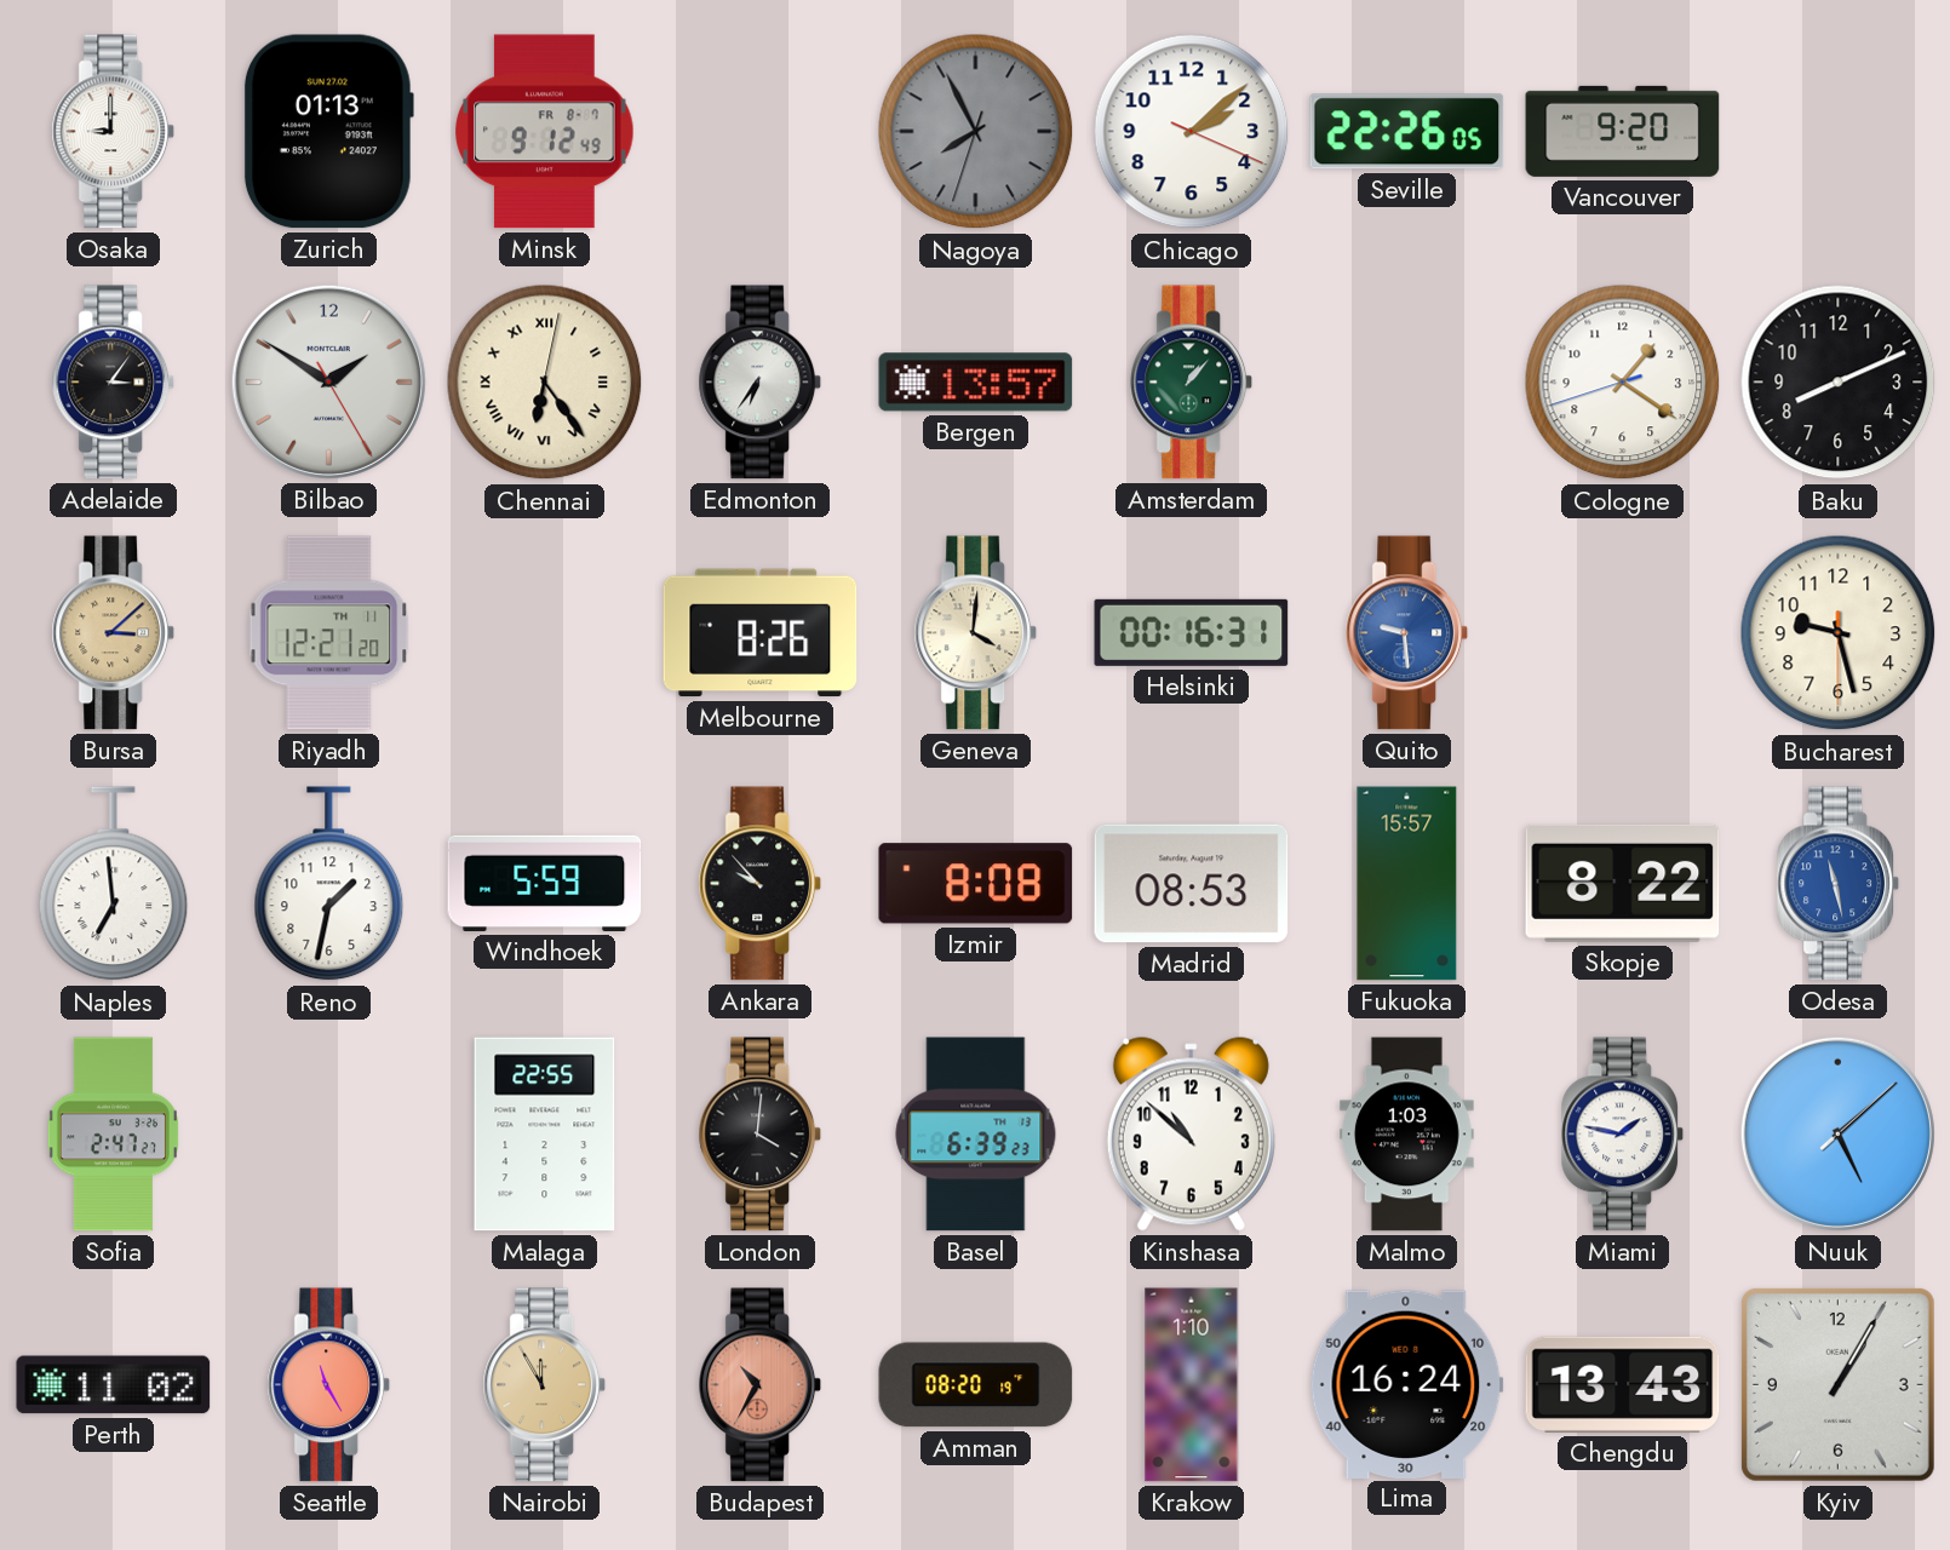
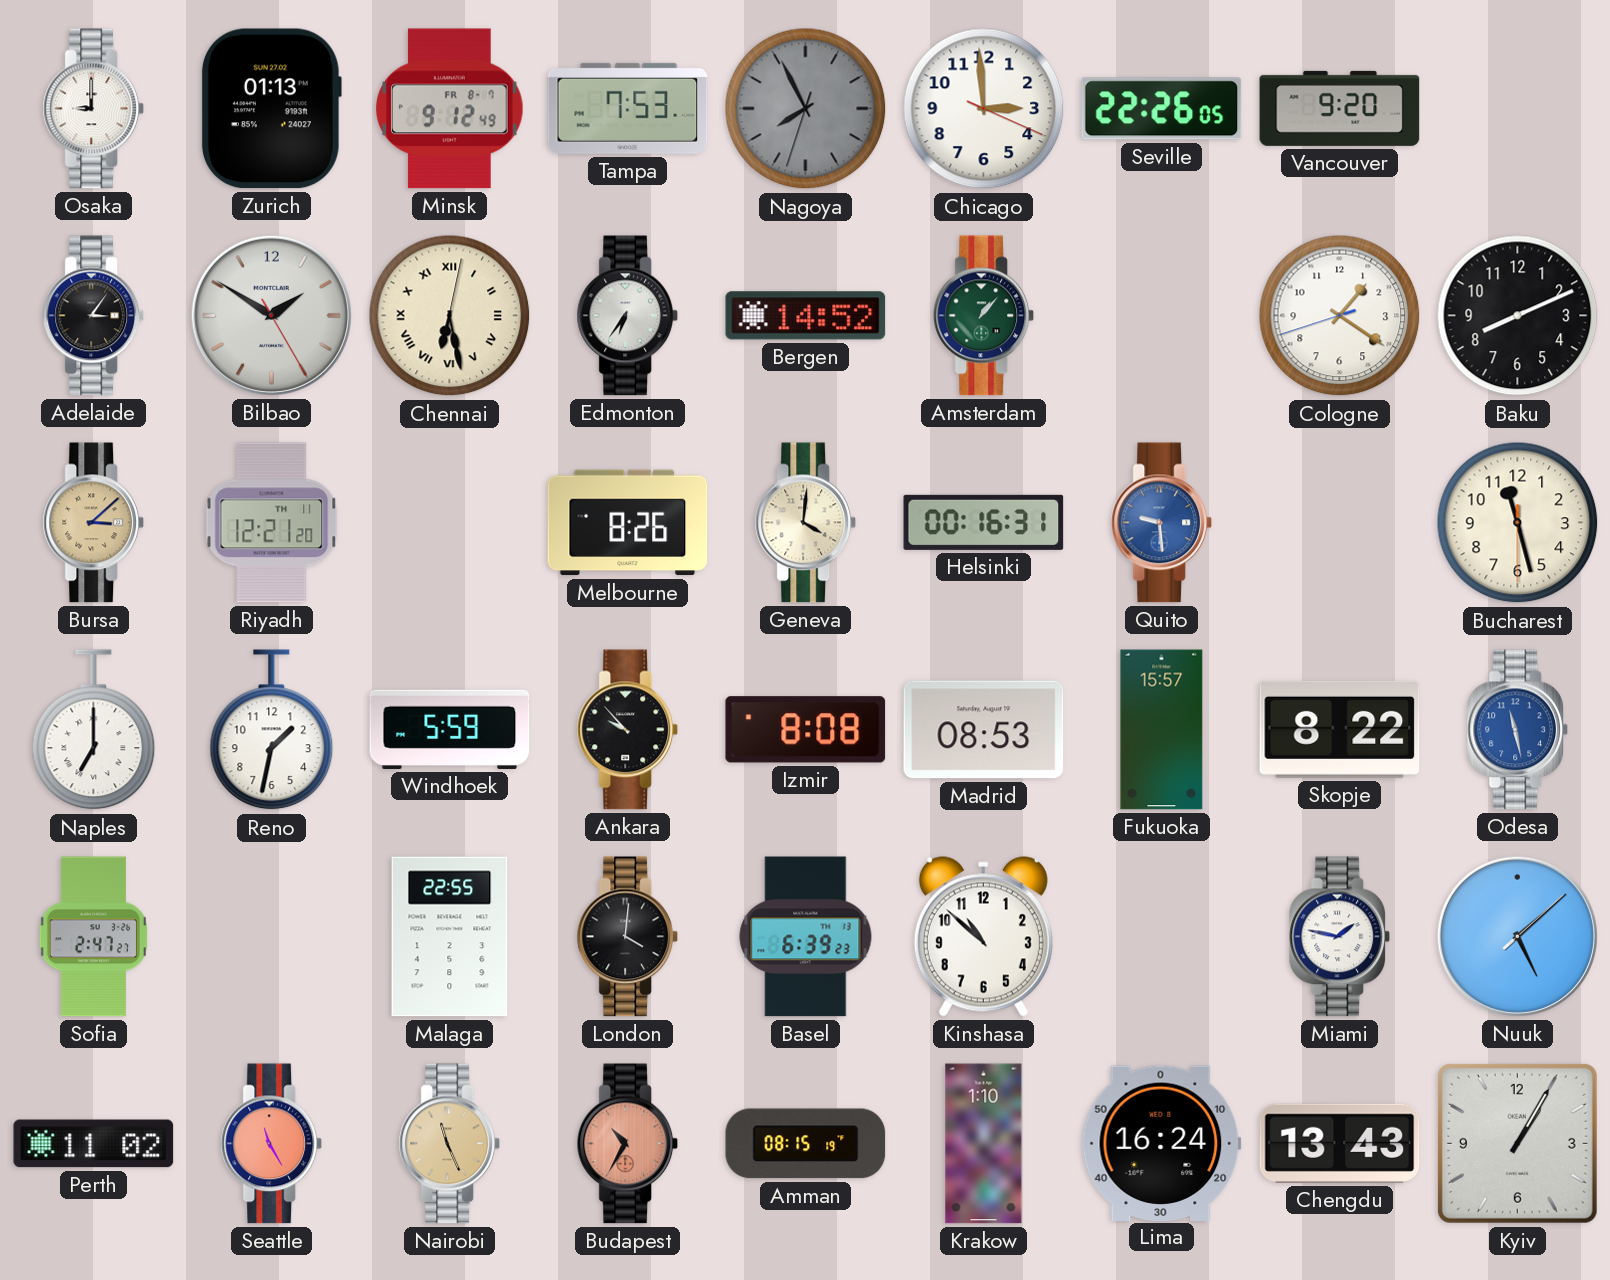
Tampa: none -> 7:53 (628, 108)
Chicago: 2:08 -> 2:59 (984, 109)
Chennai: 6:24 -> 6:28 (450, 316)
Bergen: 13:57 -> 14:52 (806, 316)
Bucharest: 9:27 -> 11:27 (1518, 523)
Naples: 6:59 -> 7:00 (94, 730)
Malmo: 1:03 -> none (1406, 1135)
Nairobi: 11:55 -> 11:26 (450, 1144)
Amman: 08:20 -> 08:15 (806, 1144)
